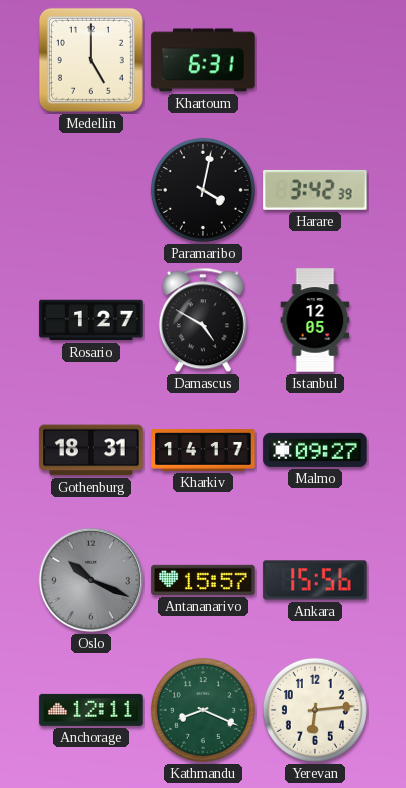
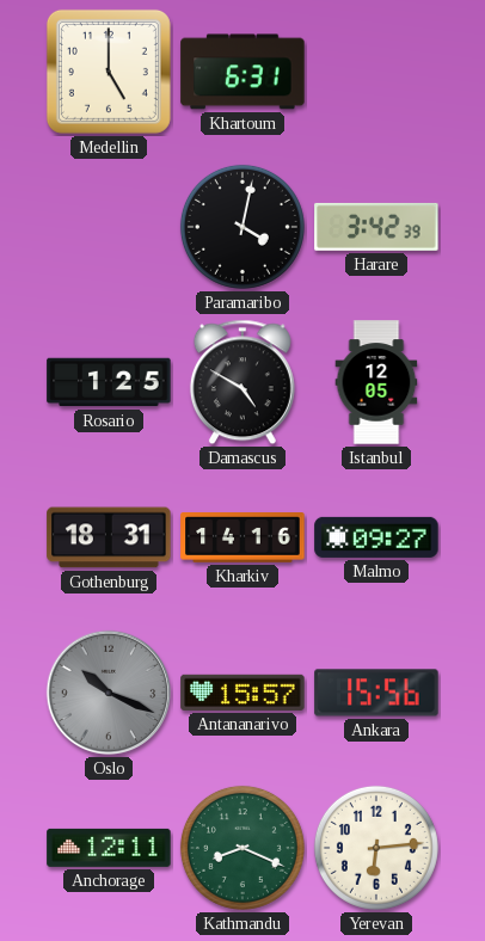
Rosario: 1:27 -> 1:25 (109, 382)
Kharkiv: 14:17 -> 14:16 (242, 539)
